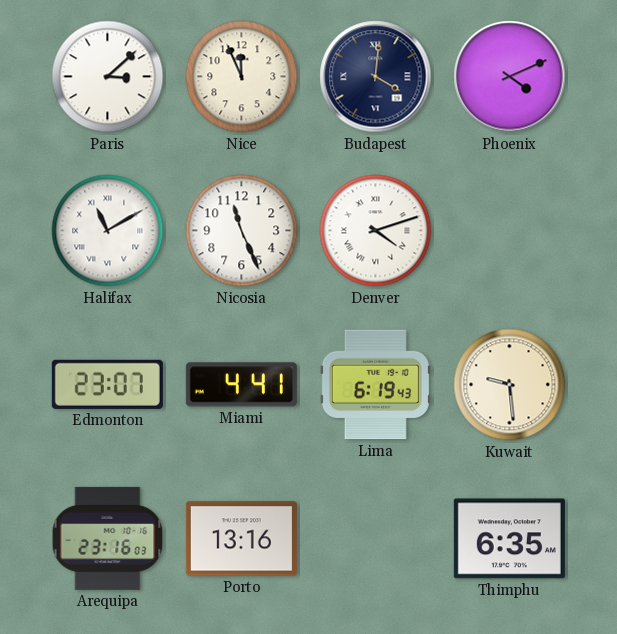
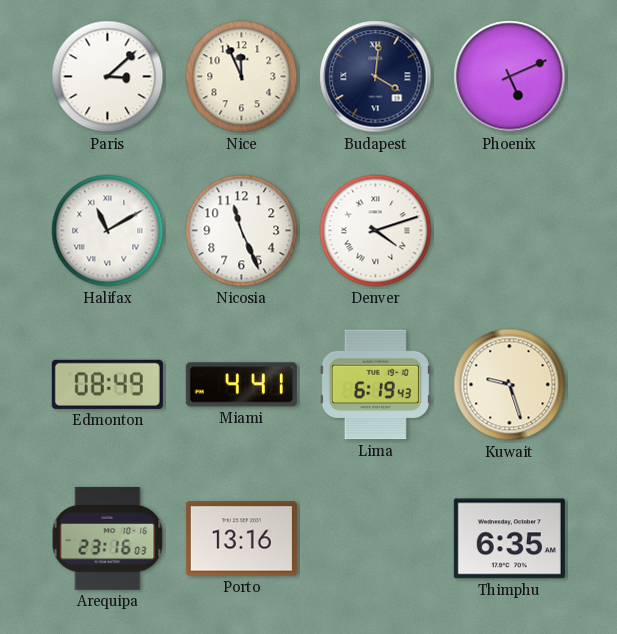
Phoenix: 4:11 -> 5:11 (510, 77)
Edmonton: 23:07 -> 08:49 (107, 384)
Kuwait: 9:29 -> 9:27 (510, 385)
